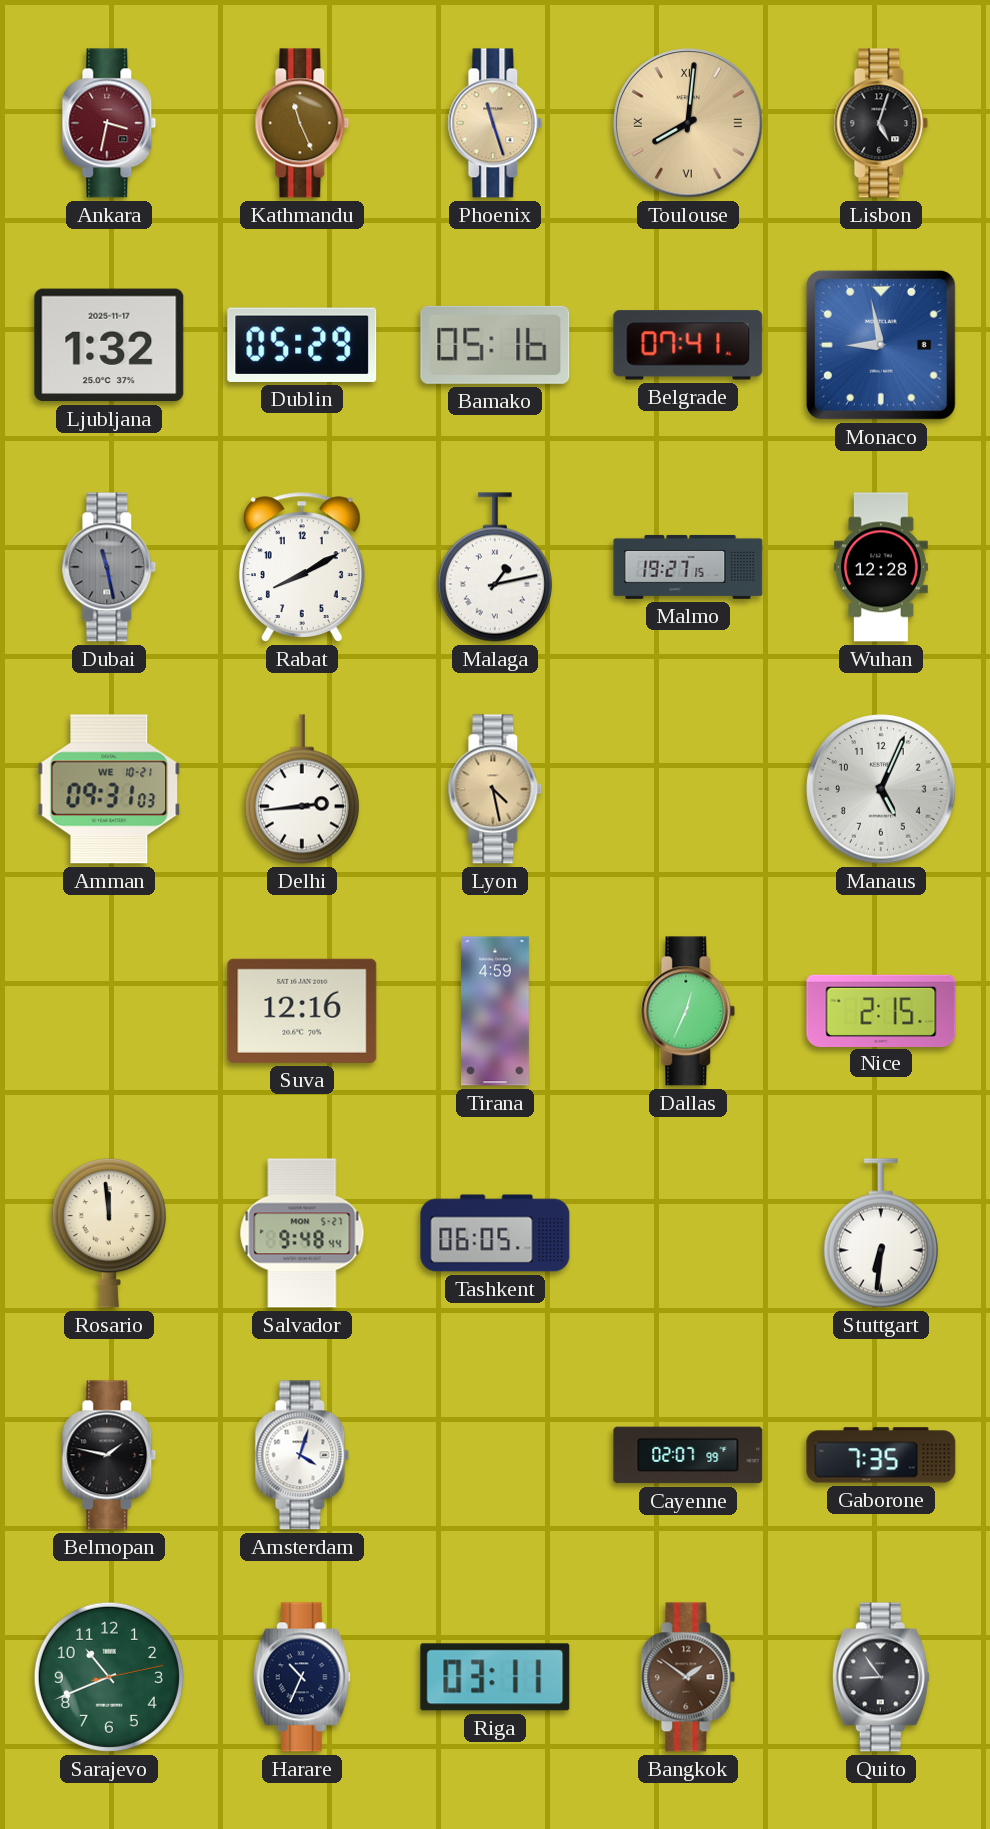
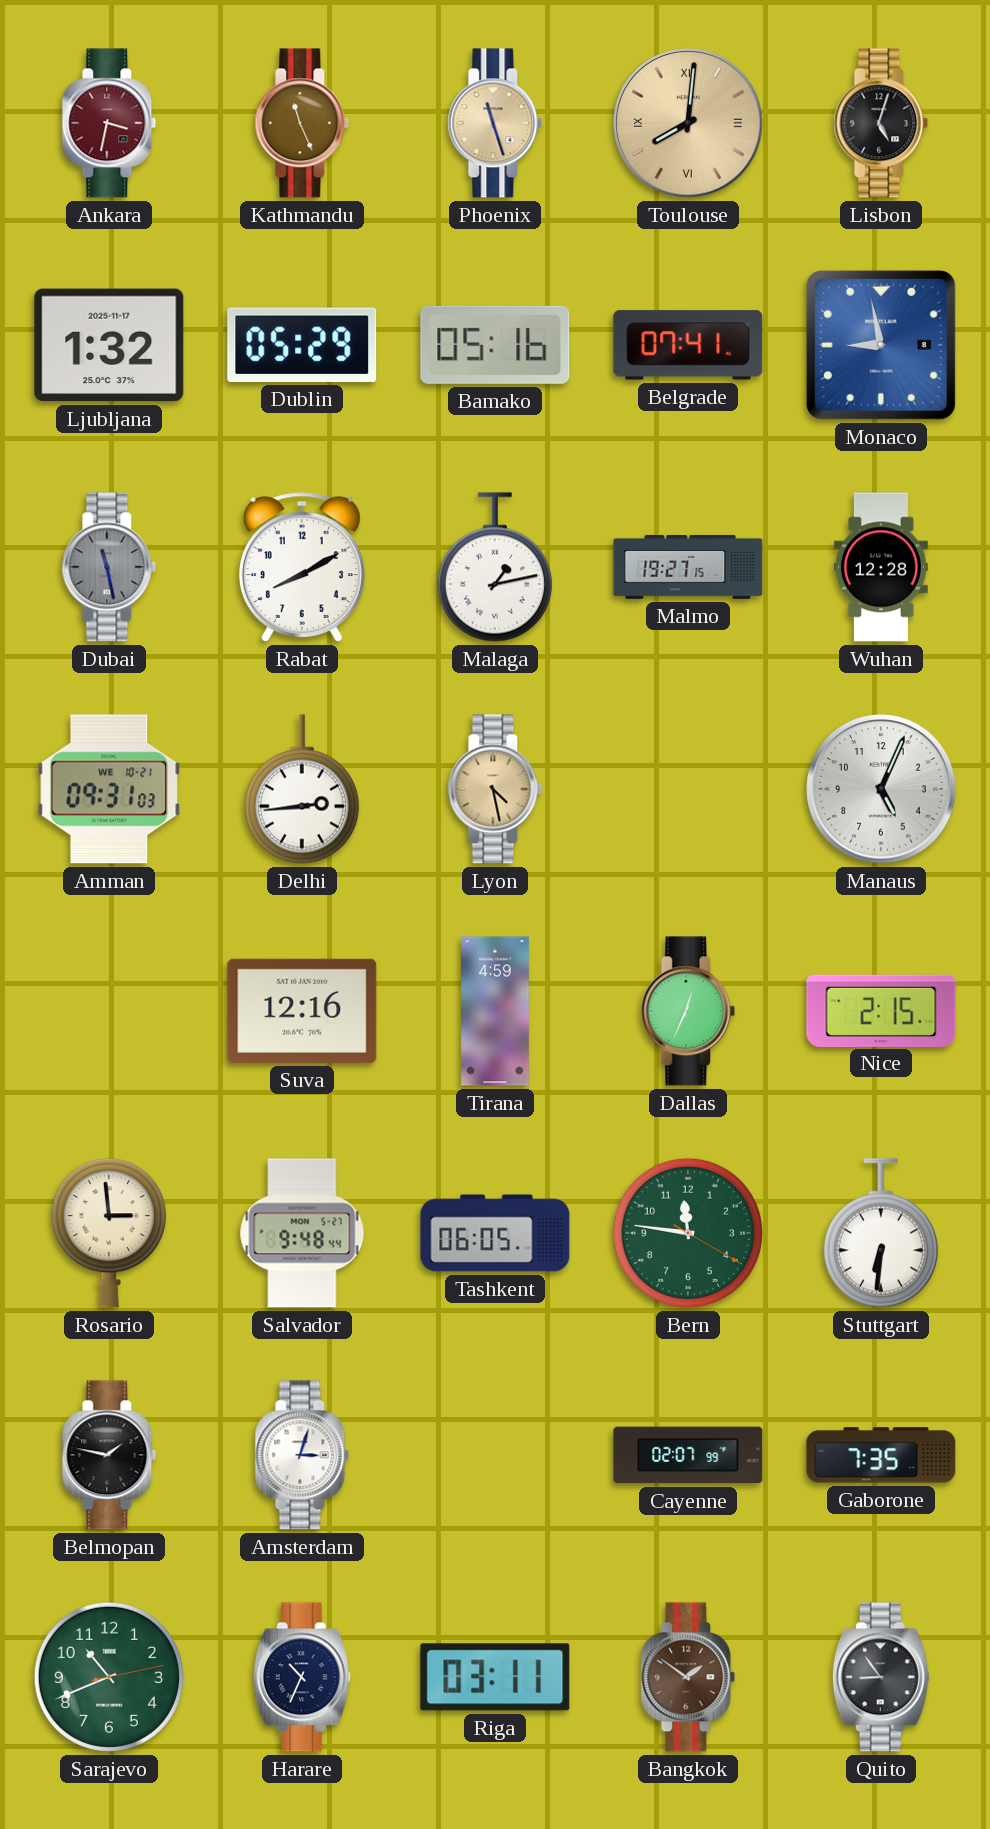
Rosario: 11:59 -> 2:59 (109, 1233)
Bern: none -> 11:46 (688, 1233)
Amsterdam: 4:03 -> 3:03 (302, 1455)
